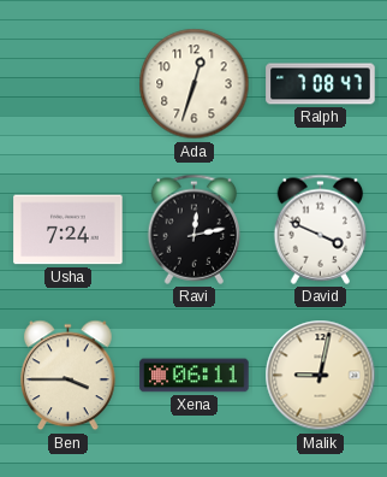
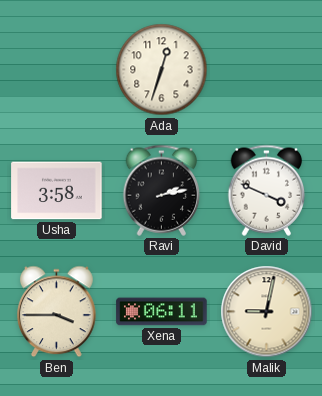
Ralph: 7:08 -> none (321, 84)
Usha: 7:24 -> 3:58 (57, 191)
Ravi: 12:13 -> 2:13 (162, 190)
